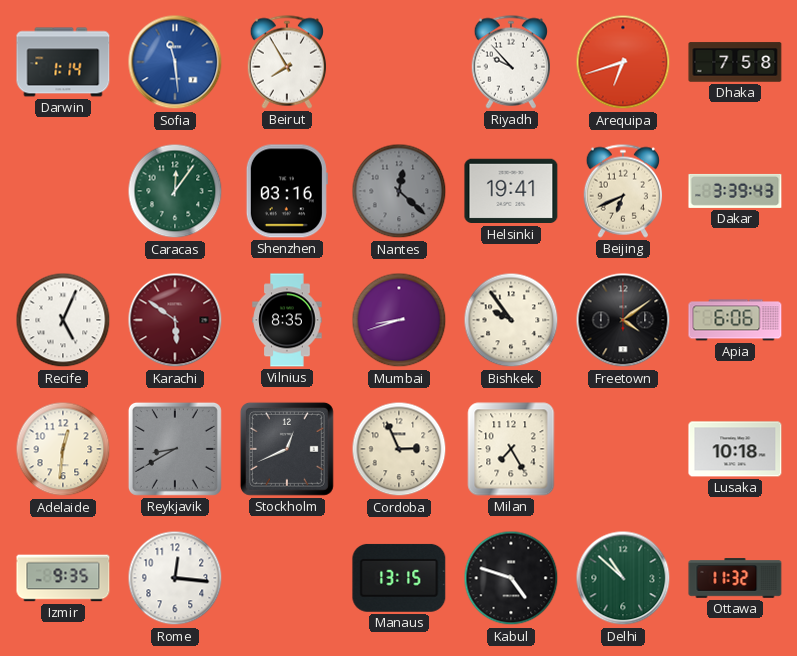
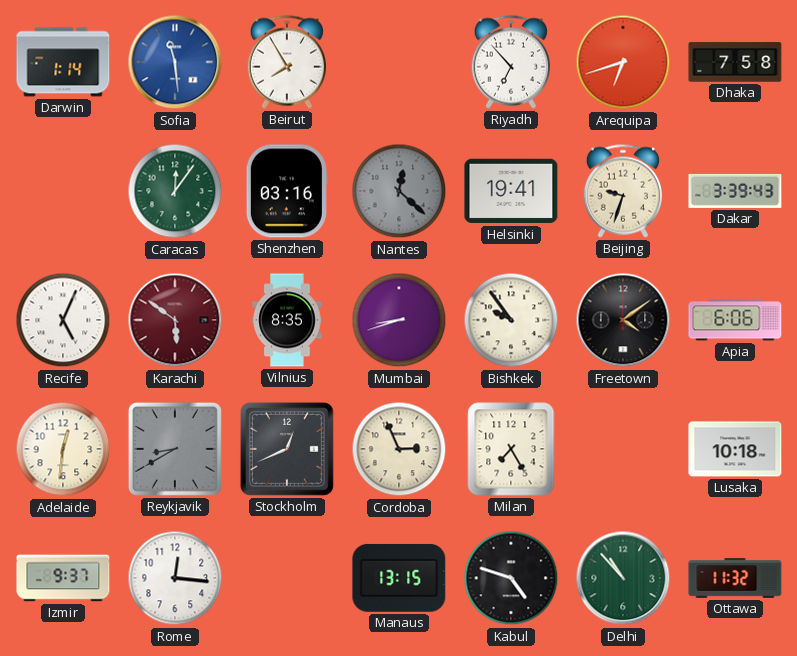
Riyadh: 9:53 -> 6:53 (510, 62)
Beijing: 6:41 -> 9:33 (622, 191)
Izmir: 9:35 -> 9:37 (63, 578)
Delhi: 10:52 -> 10:53 (623, 578)
